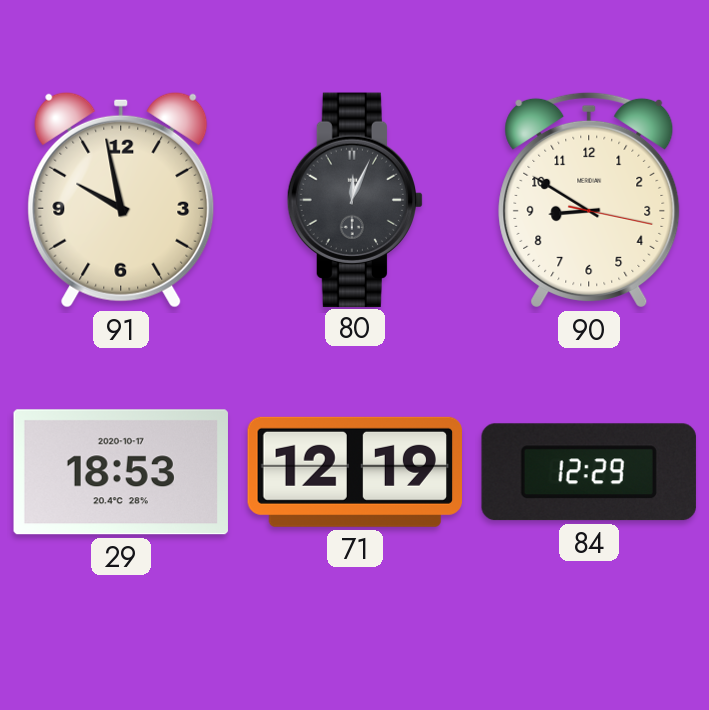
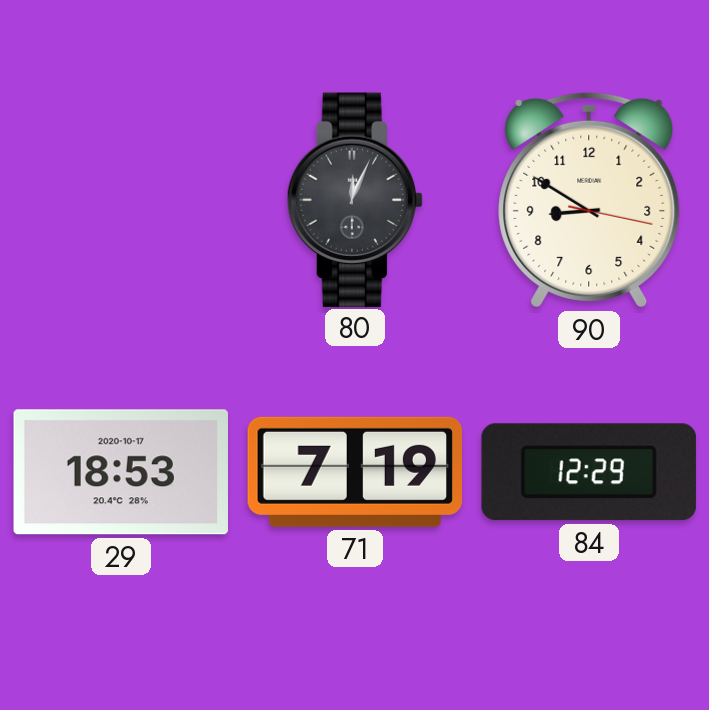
91: 9:58 -> none (121, 200)
71: 12:19 -> 7:19 (354, 472)
